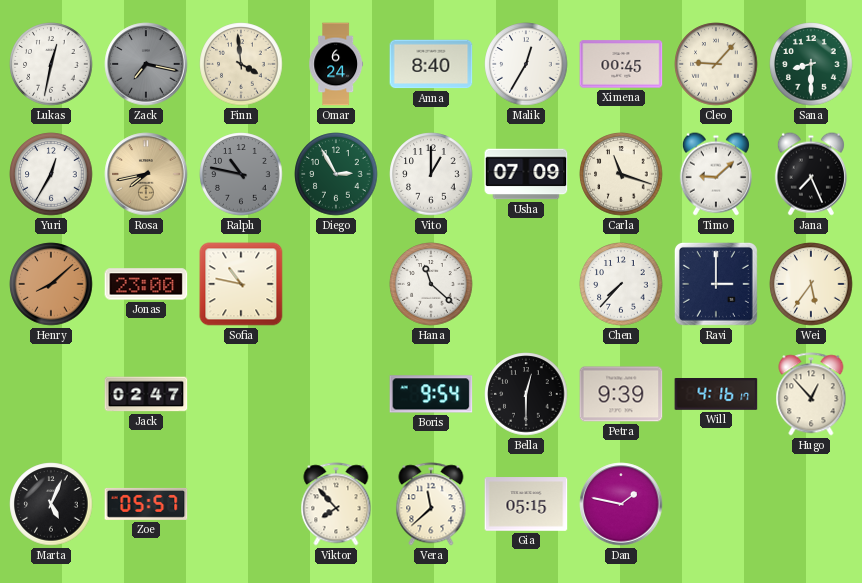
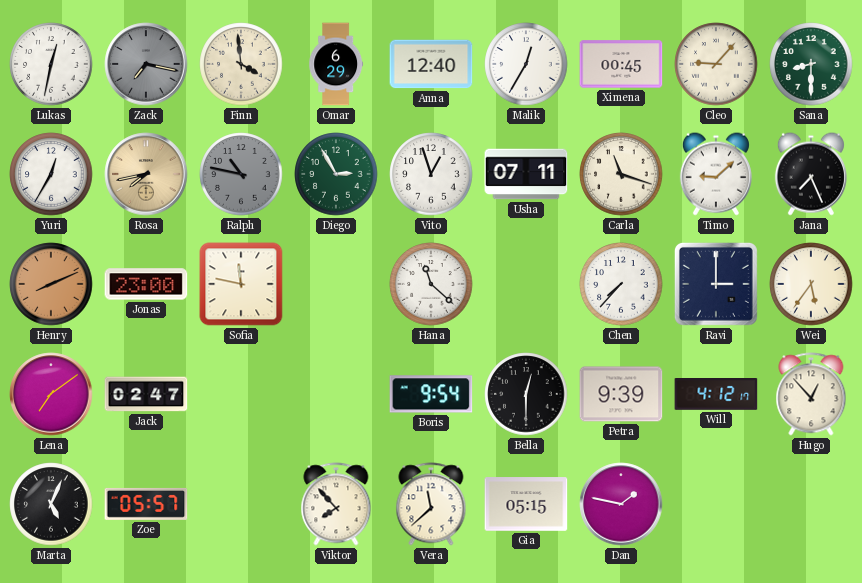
Omar: 6:24 -> 6:29 (336, 64)
Anna: 8:40 -> 12:40 (431, 64)
Vito: 1:00 -> 12:57 (431, 174)
Usha: 07:09 -> 07:11 (526, 174)
Henry: 8:08 -> 8:11 (51, 284)
Sofia: 10:47 -> 11:47 (241, 284)
Lena: none -> 7:09 (51, 394)
Will: 4:16 -> 4:12 (716, 395)
